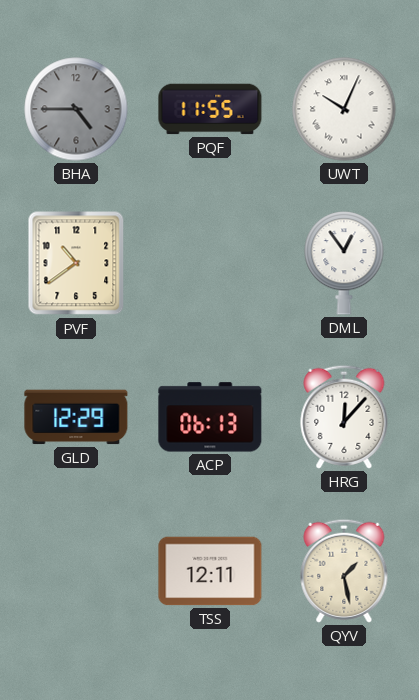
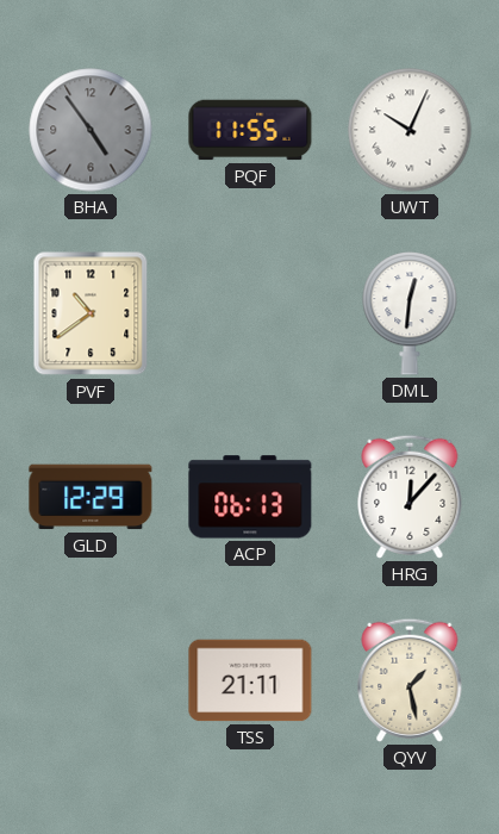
BHA: 4:45 -> 4:54 (91, 130)
DML: 12:54 -> 12:31 (410, 315)
TSS: 12:11 -> 21:11 (250, 680)
